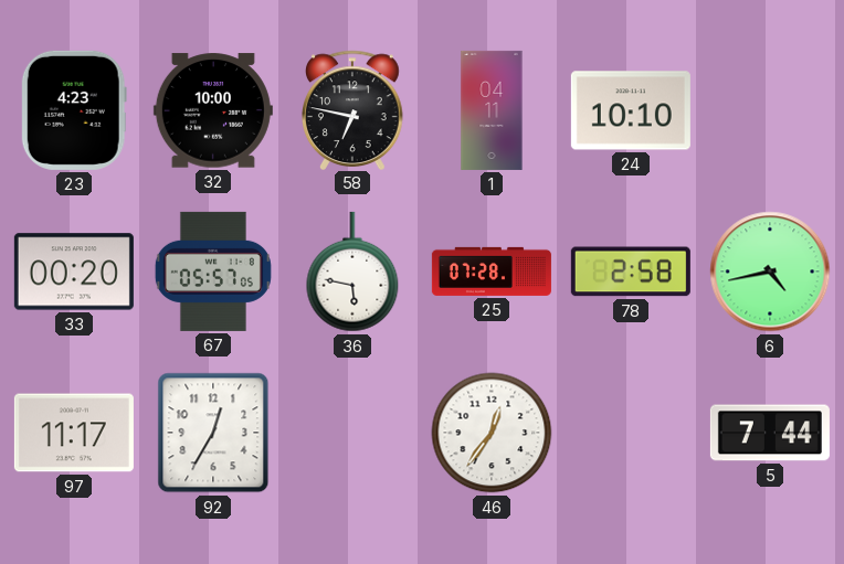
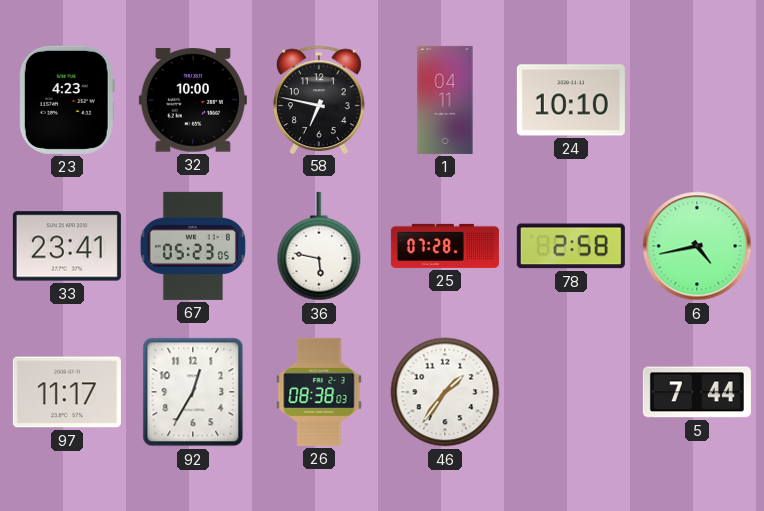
33: 00:20 -> 23:41 (67, 246)
67: 05:57 -> 05:23 (193, 246)
26: none -> 08:38 (319, 392)
46: 12:36 -> 1:36 (445, 392)
